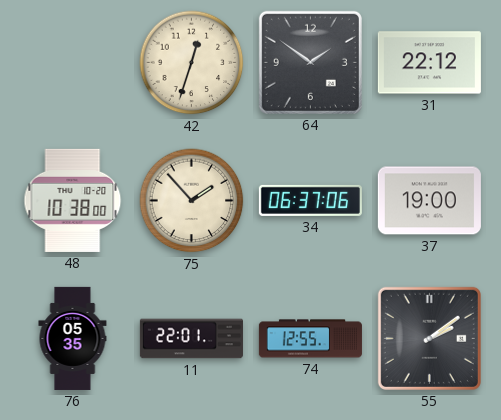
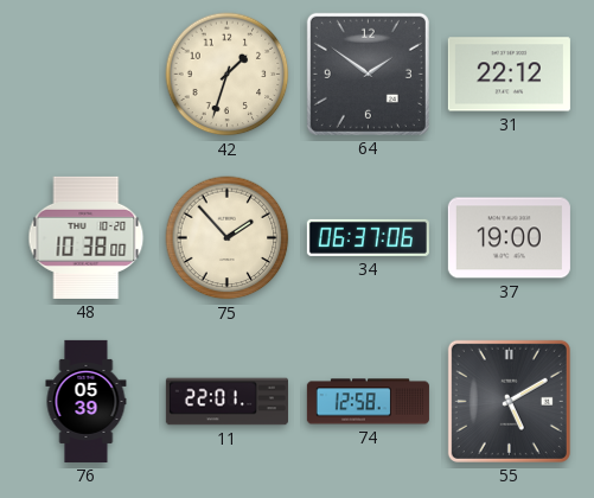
42: 12:33 -> 1:33 (228, 75)
76: 05:35 -> 05:39 (87, 401)
74: 12:55 -> 12:58 (368, 402)
55: 2:09 -> 5:10 (509, 401)
